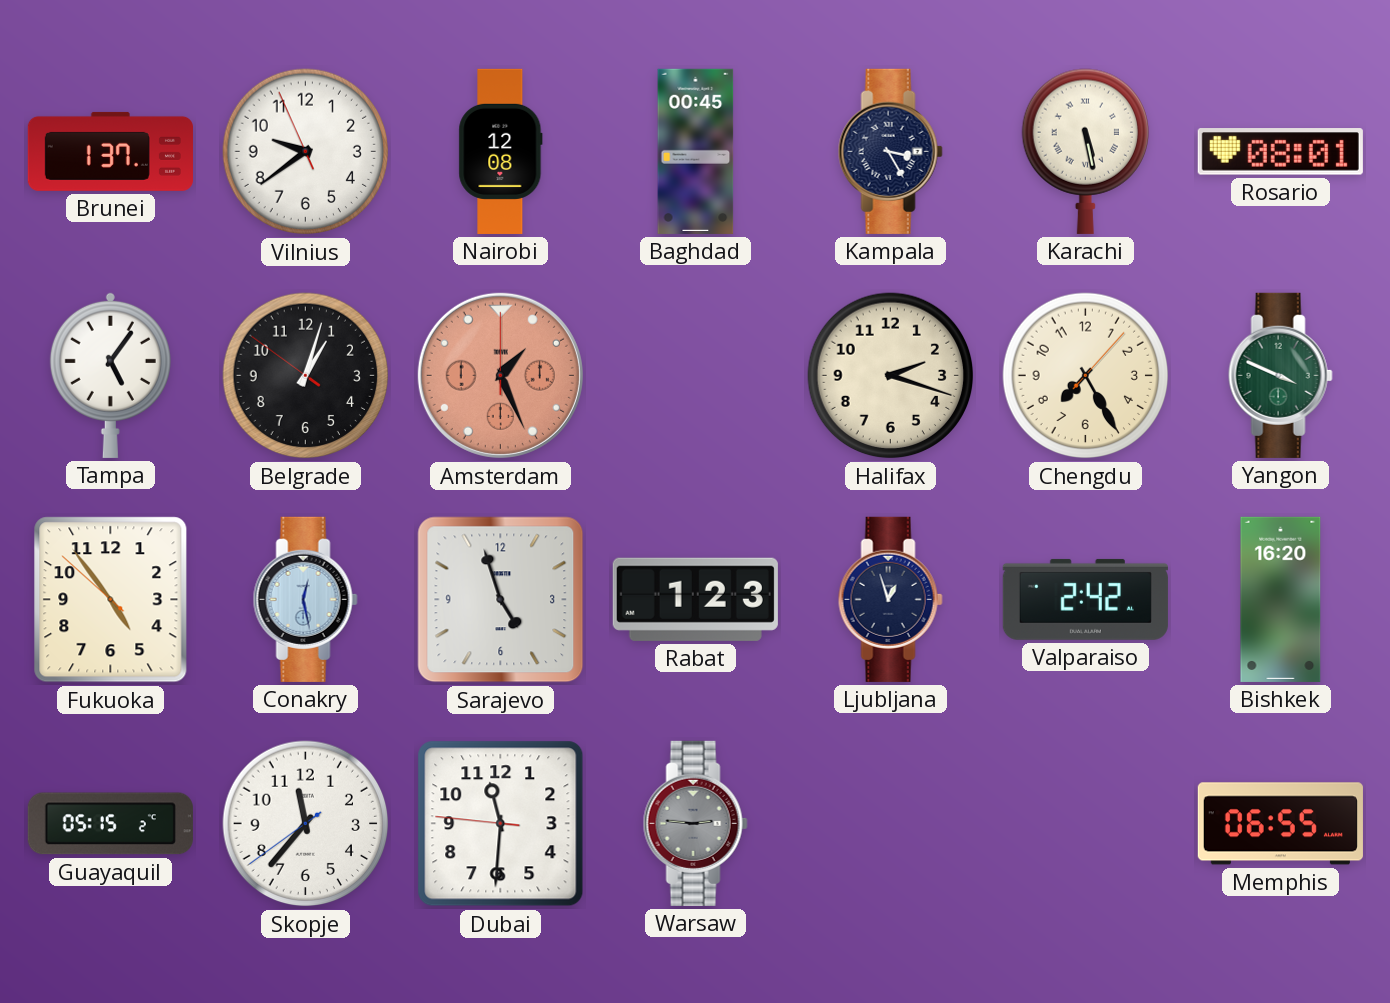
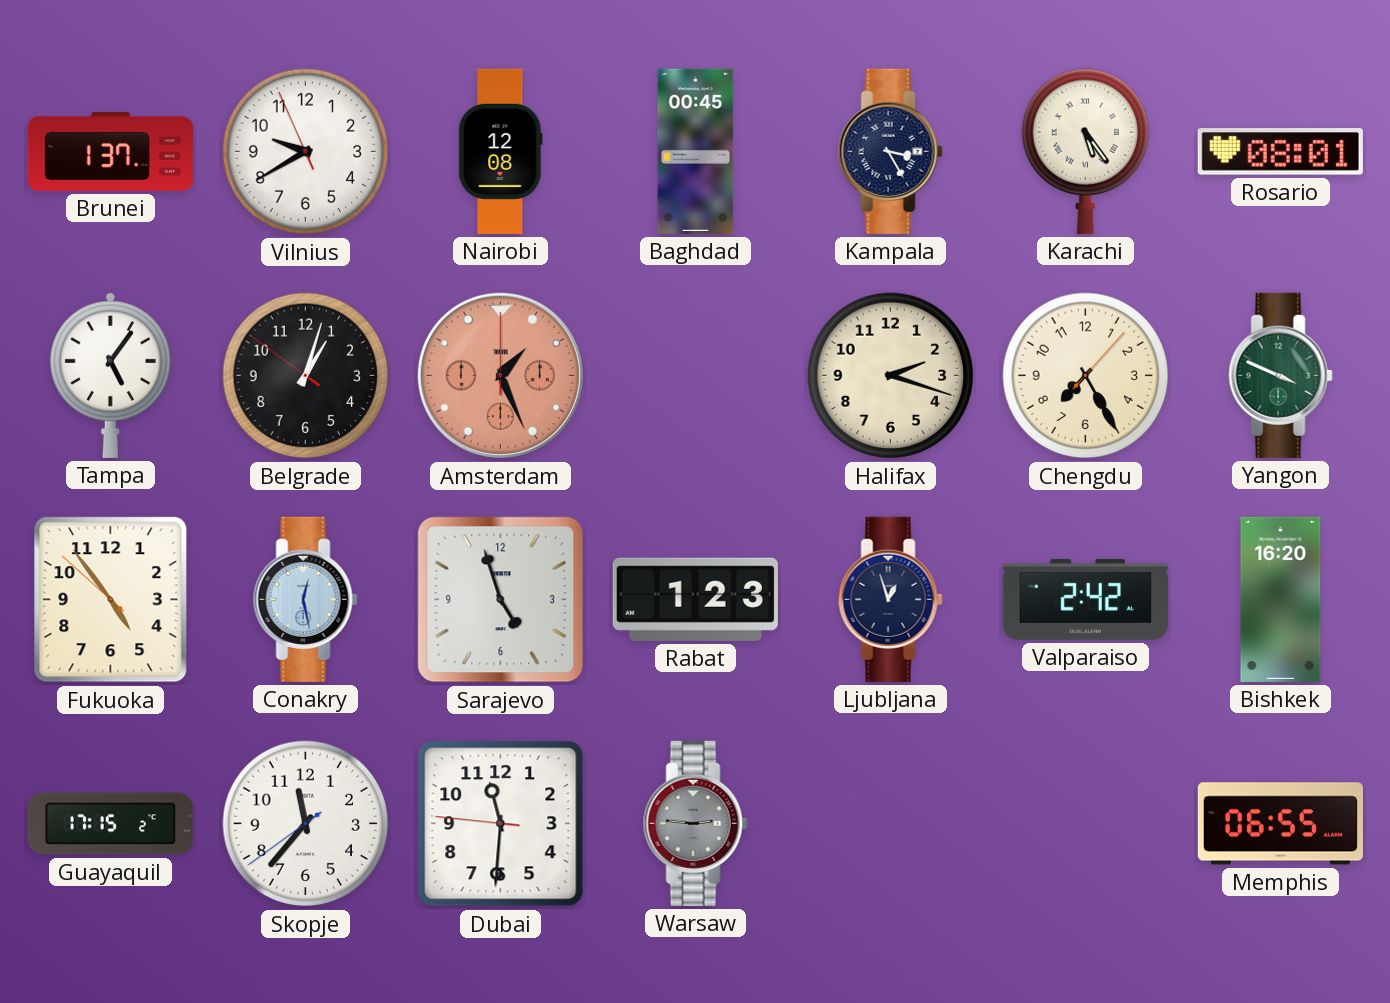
Vilnius: 9:38 -> 9:39 (306, 152)
Karachi: 5:28 -> 5:24 (1085, 151)
Guayaquil: 05:15 -> 17:15 (110, 824)
